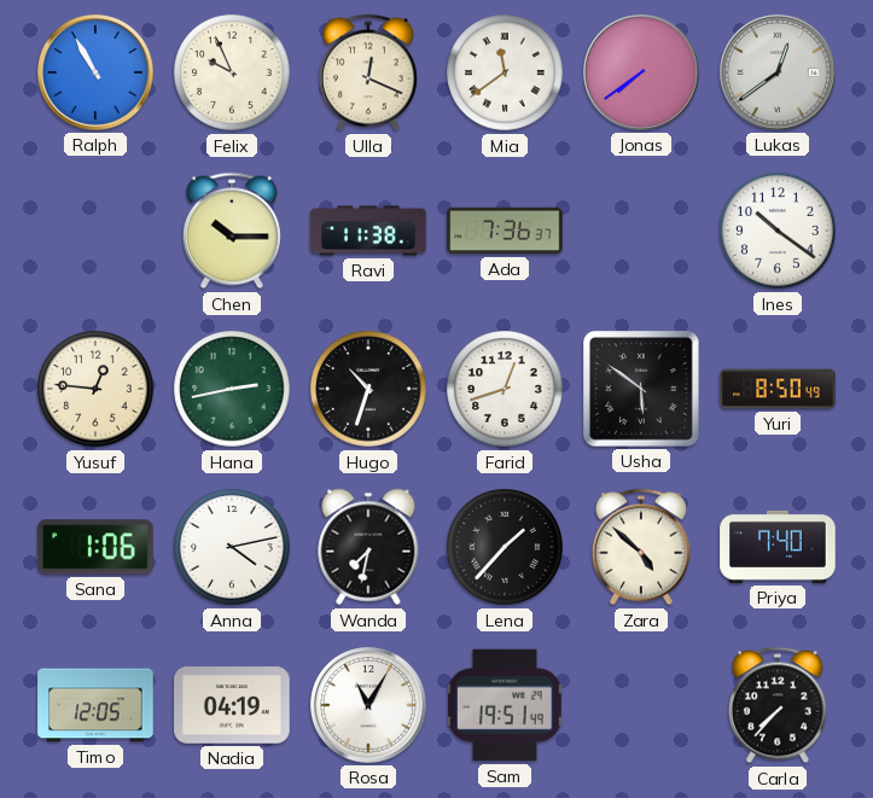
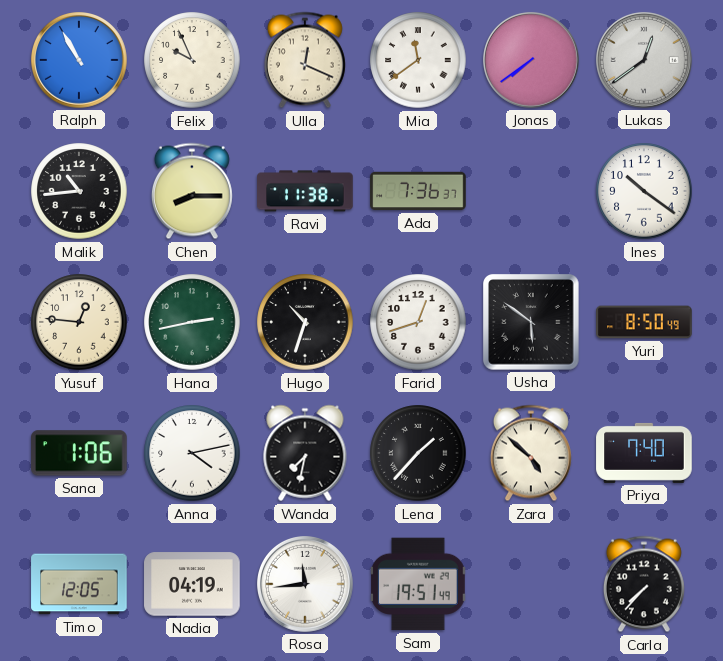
Malik: none -> 10:44 (79, 191)
Chen: 10:15 -> 8:15 (192, 191)
Rosa: 11:05 -> 11:44 (306, 585)
